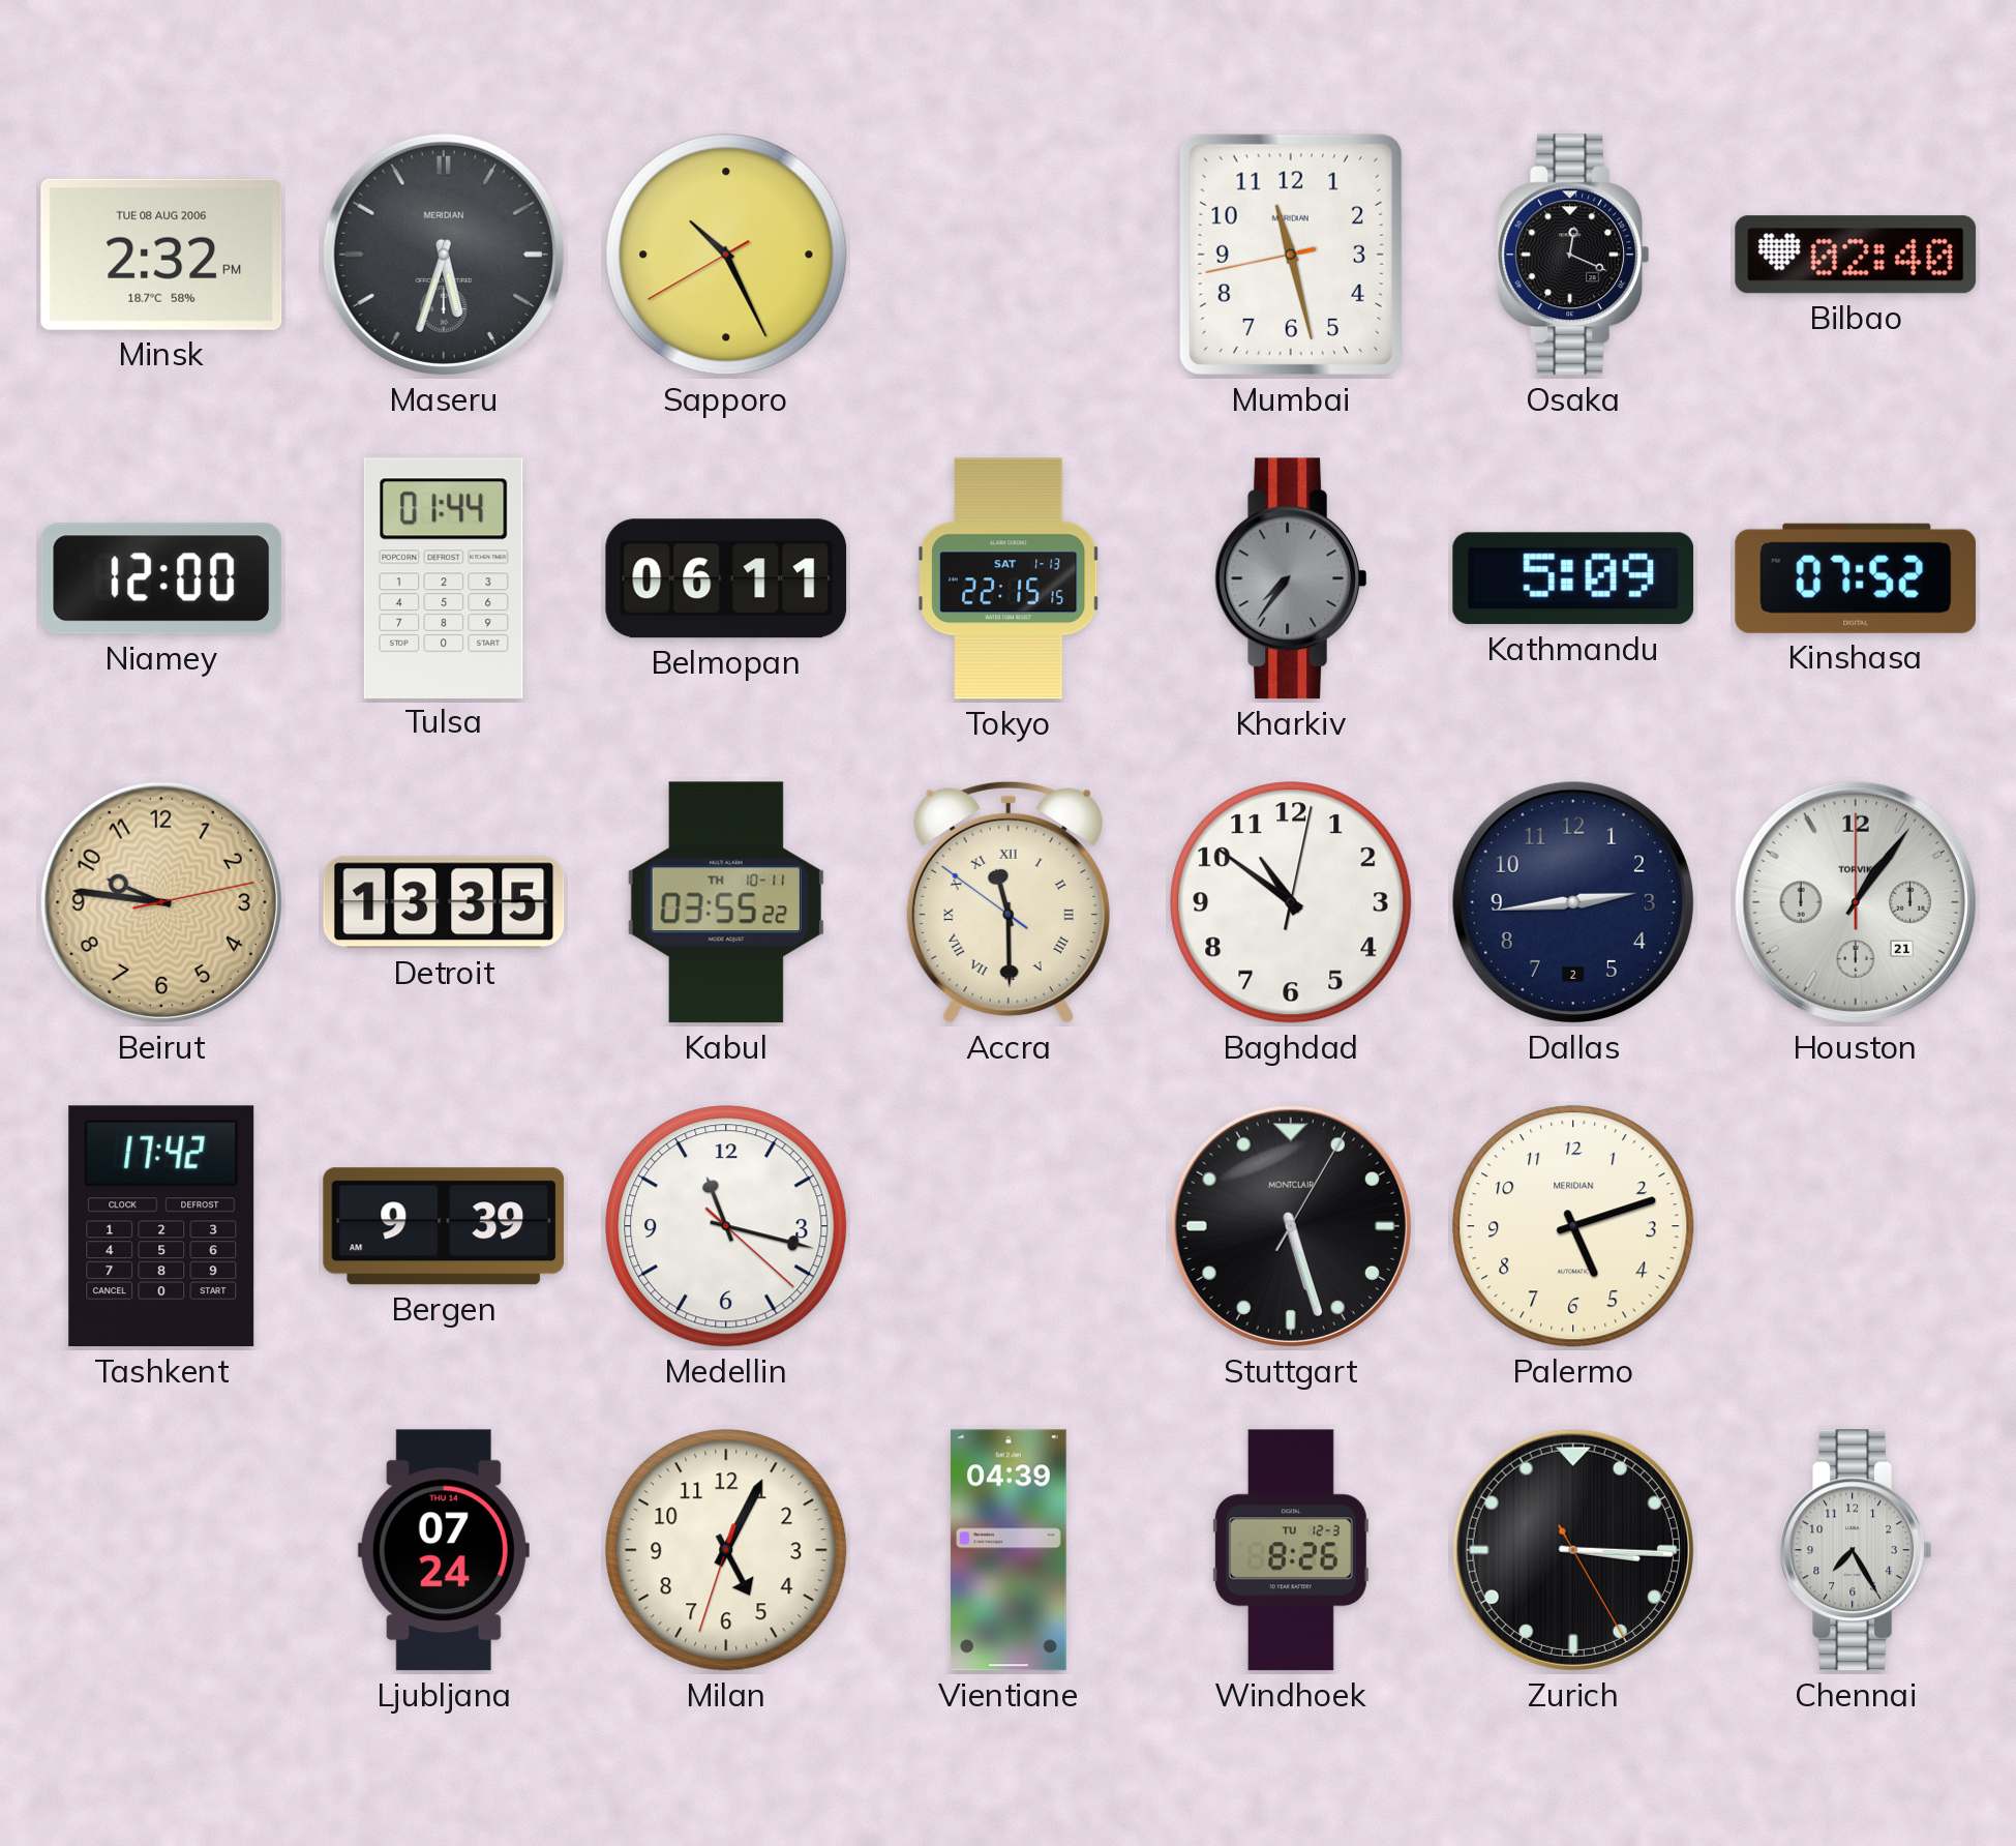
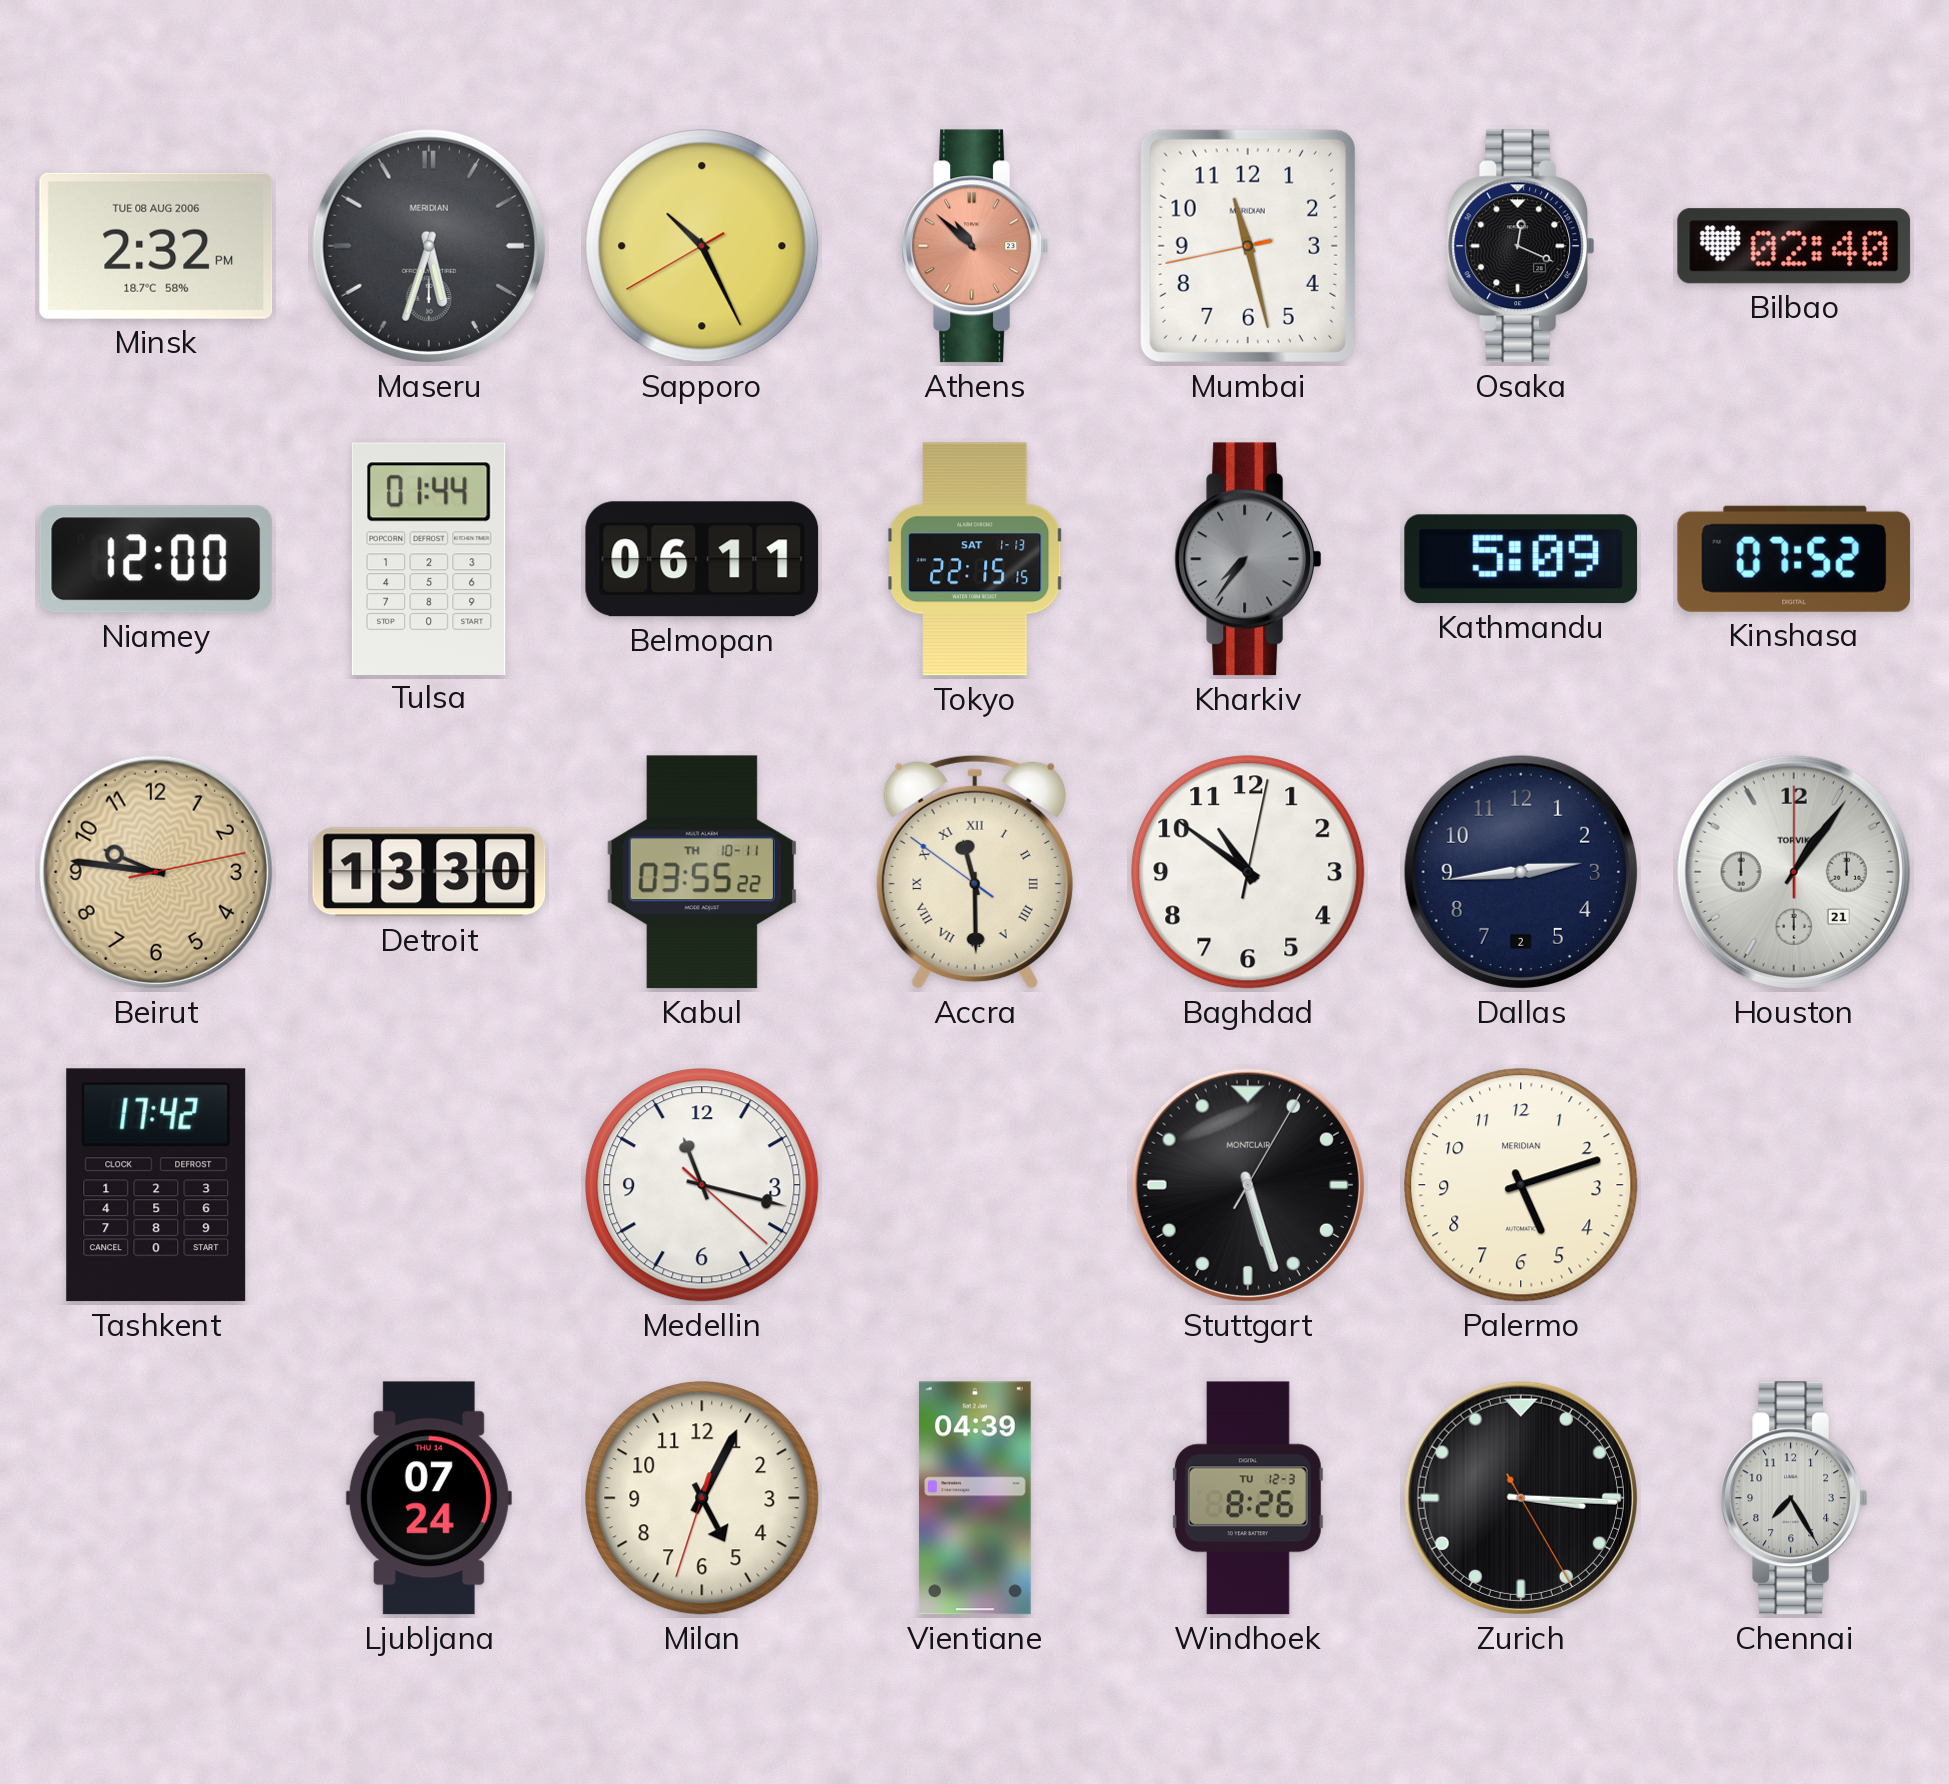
Athens: none -> 10:52 (974, 246)
Detroit: 13:35 -> 13:30 (429, 872)
Bergen: 9:39 -> none (444, 1226)
